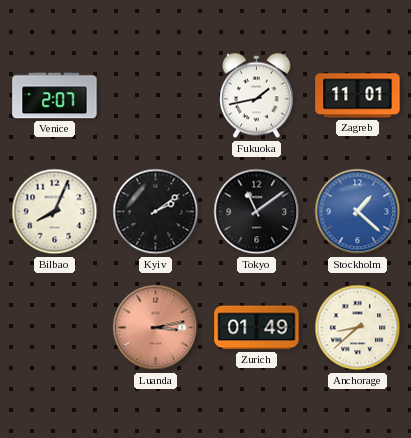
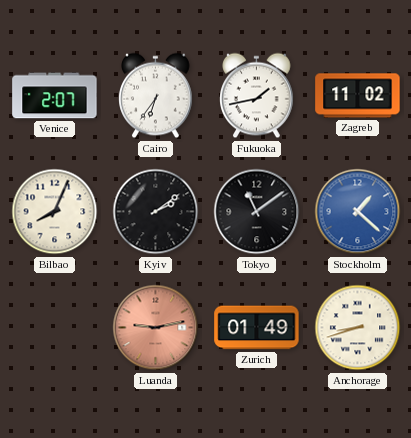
Cairo: none -> 6:36 (156, 96)
Zagreb: 11:01 -> 11:02 (358, 96)
Luanda: 3:13 -> 9:13 (156, 328)
Anchorage: 8:38 -> 8:42 (358, 328)
